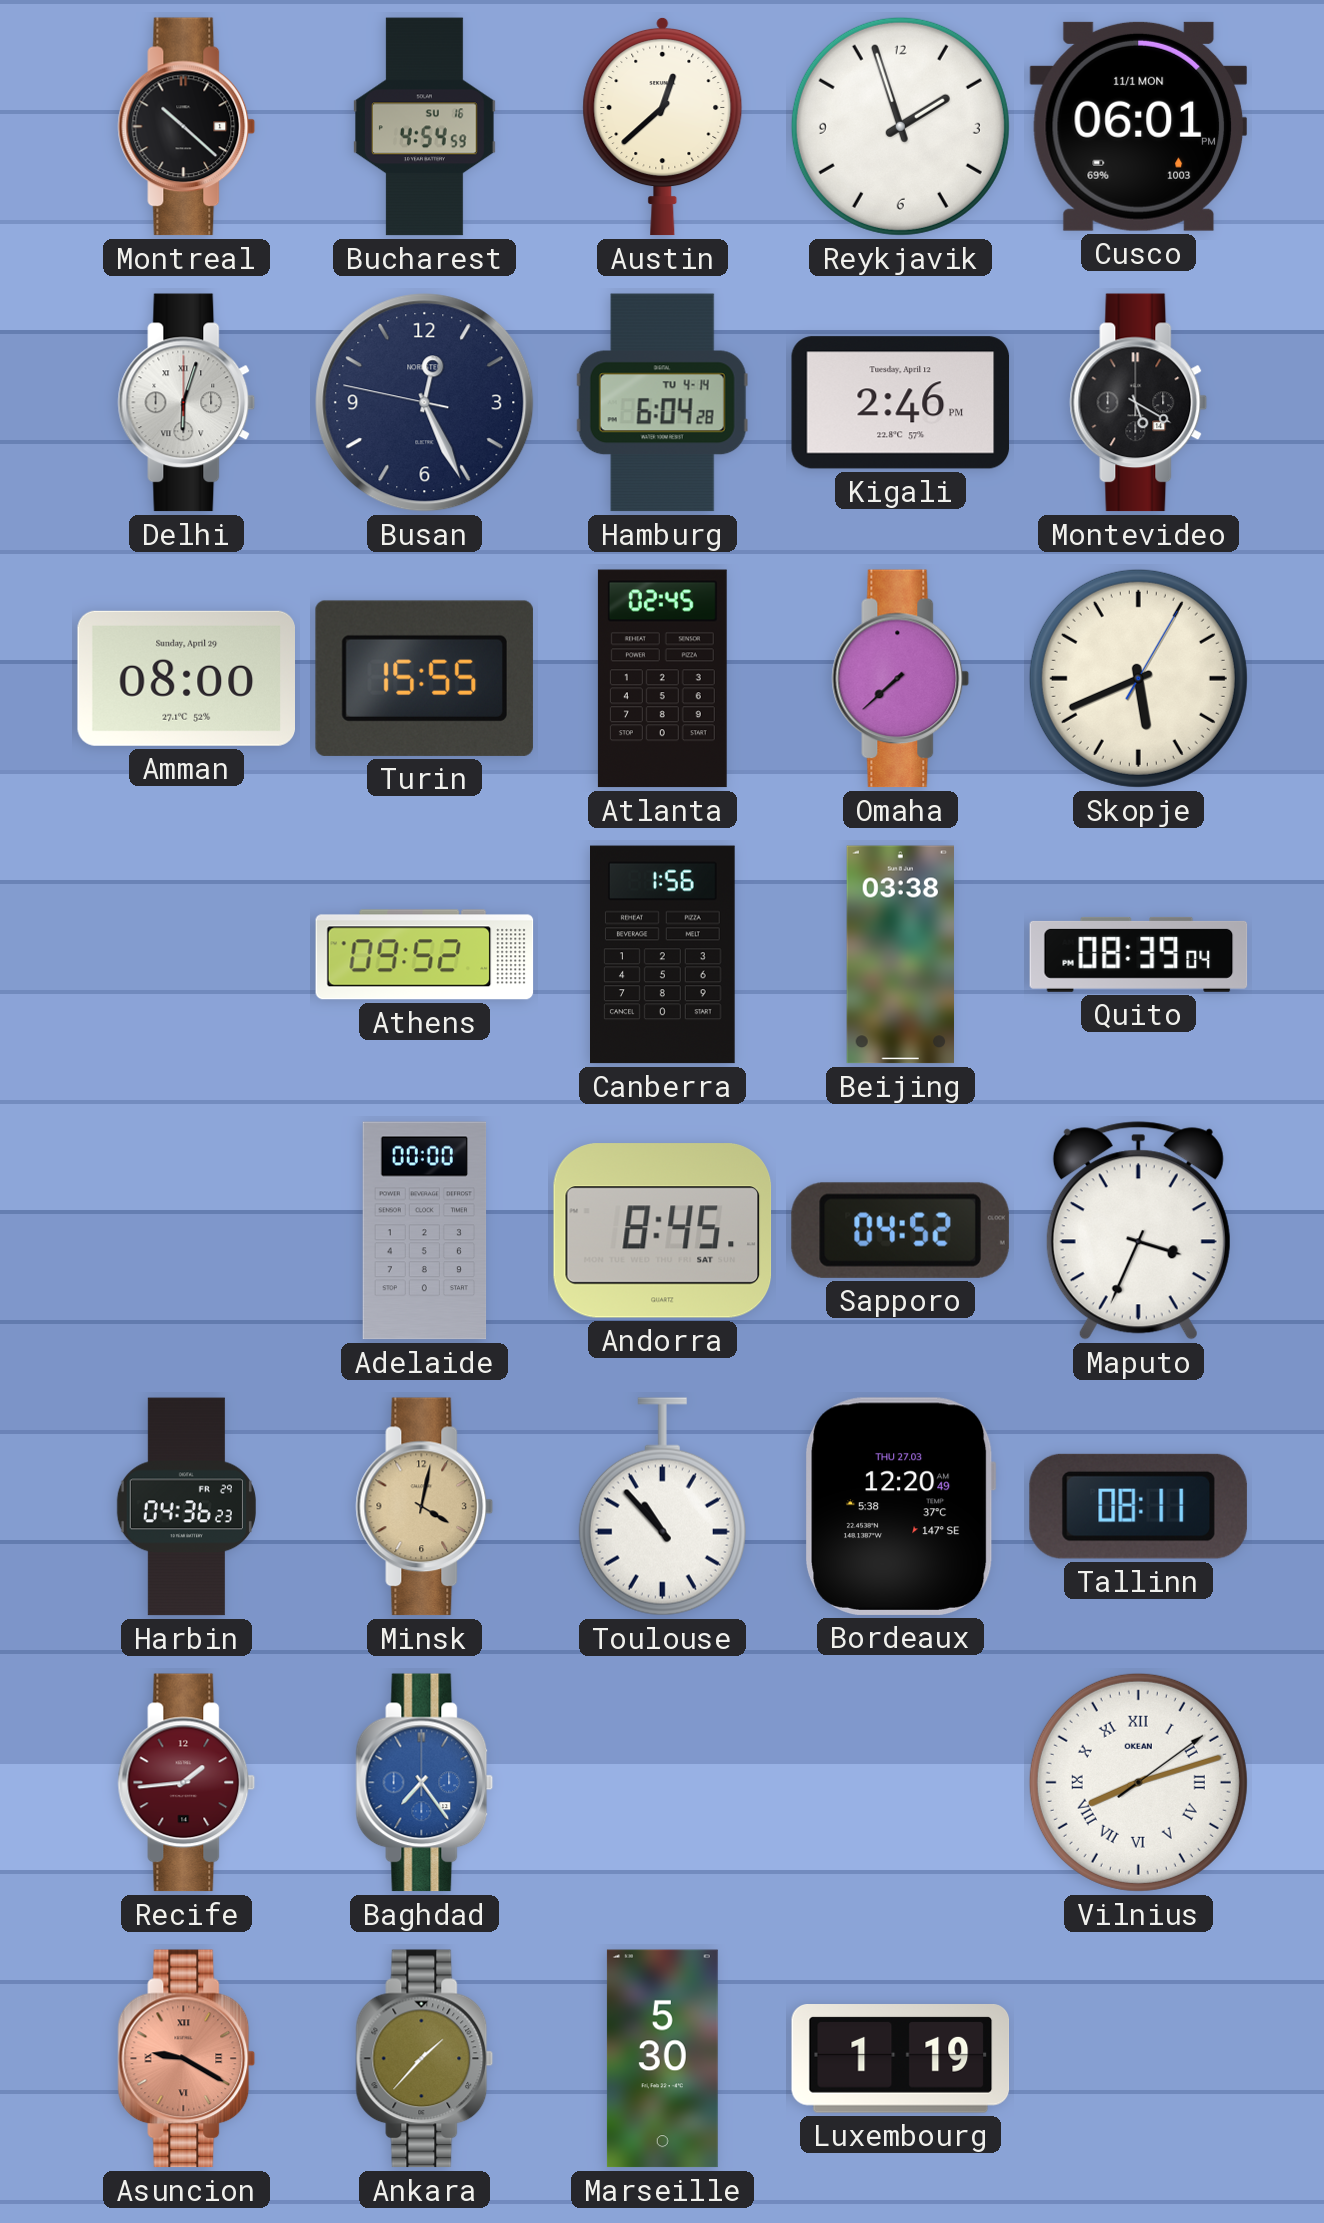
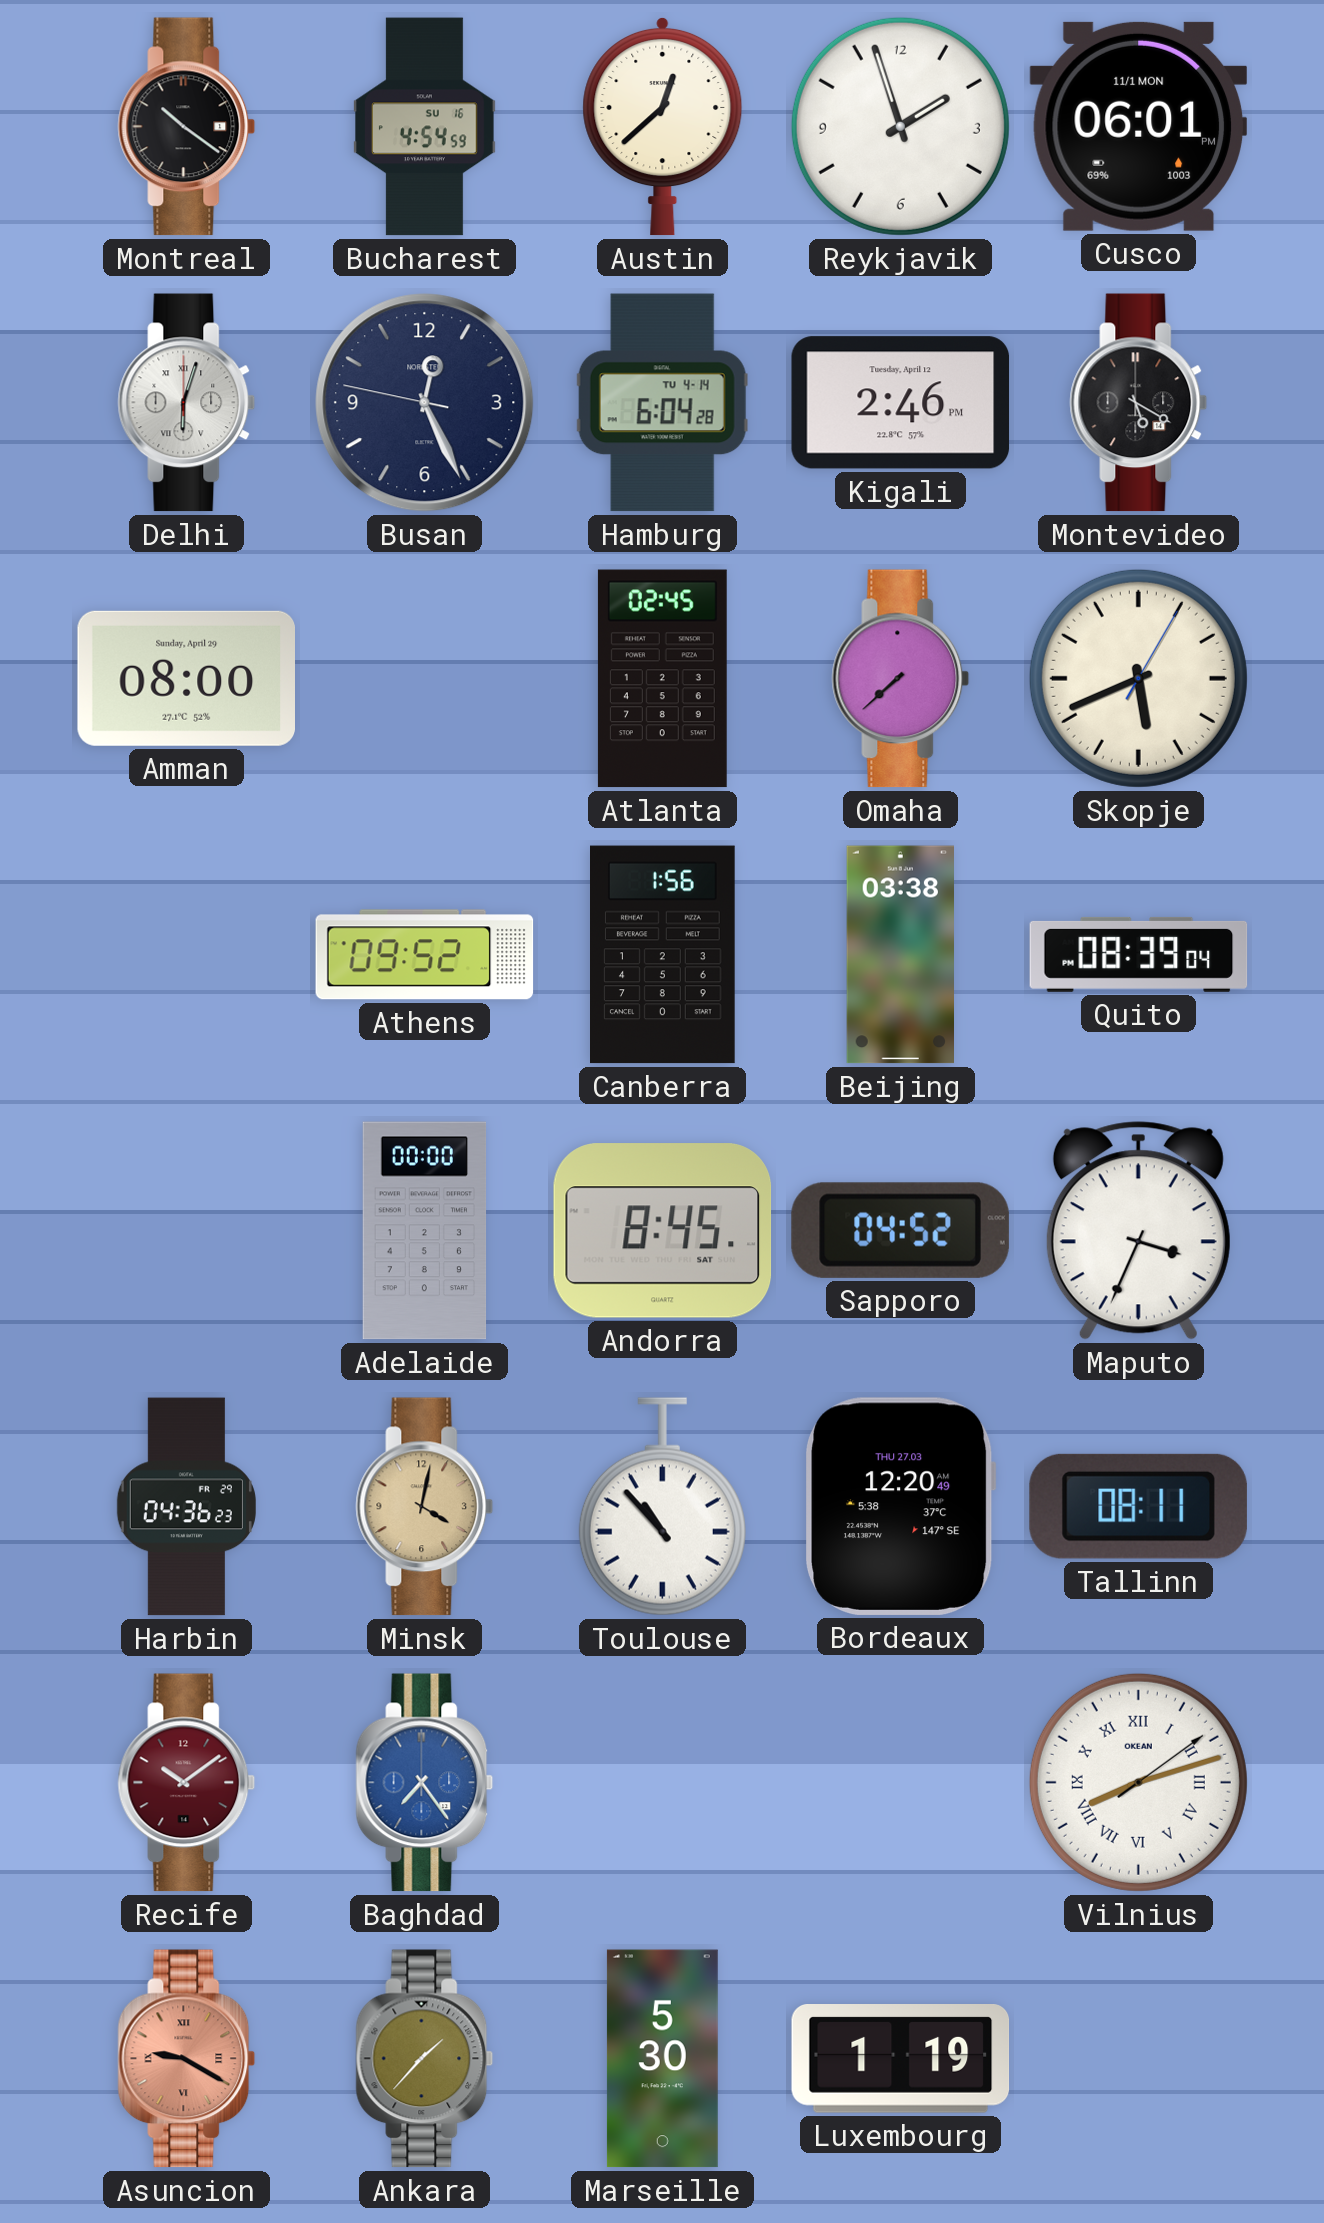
Montreal: 10:22 -> 10:21 (187, 127)
Turin: 15:55 -> none (424, 678)
Recife: 1:44 -> 10:09 (187, 1783)
